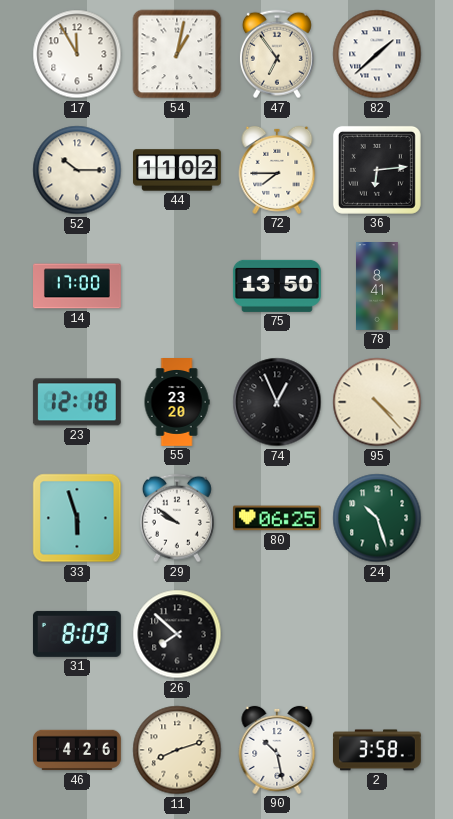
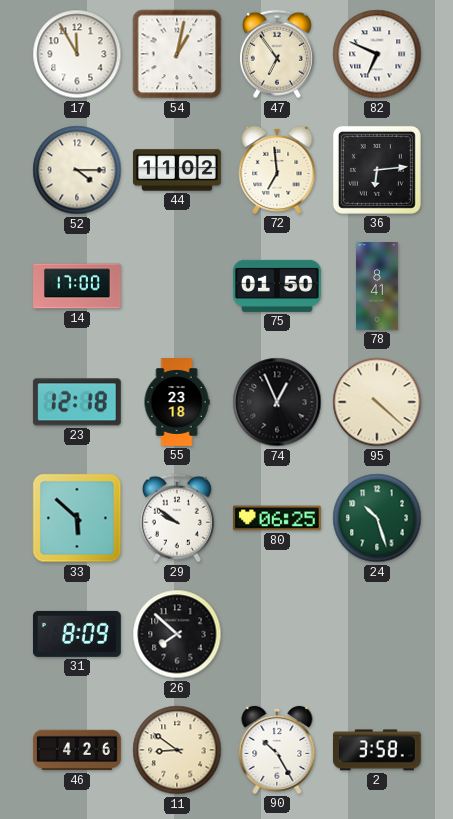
82: 1:38 -> 6:49 (377, 54)
52: 10:15 -> 4:15 (77, 170)
72: 7:45 -> 6:59 (277, 170)
75: 13:50 -> 01:50 (277, 286)
55: 23:20 -> 23:18 (177, 403)
95: 4:23 -> 4:22 (377, 402)
33: 5:57 -> 5:52 (77, 518)
11: 8:12 -> 8:51 (177, 750)
90: 10:28 -> 10:25 (277, 750)
